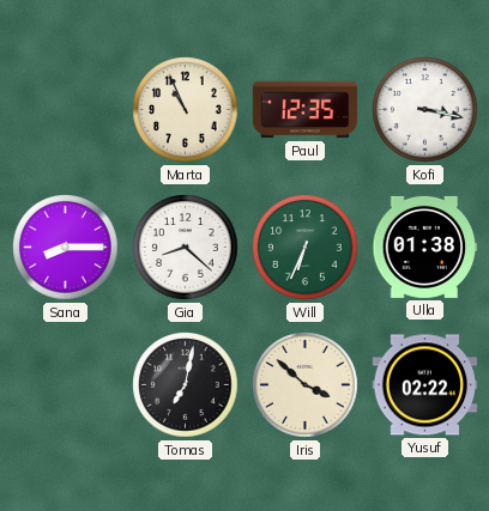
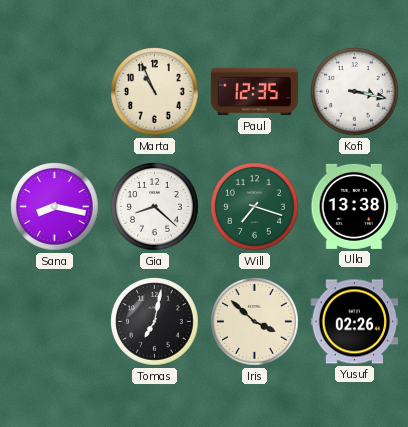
Sana: 8:15 -> 8:17 (55, 207)
Will: 6:34 -> 7:18 (255, 207)
Ulla: 01:38 -> 13:38 (355, 206)
Yusuf: 02:22 -> 02:26 (355, 322)
